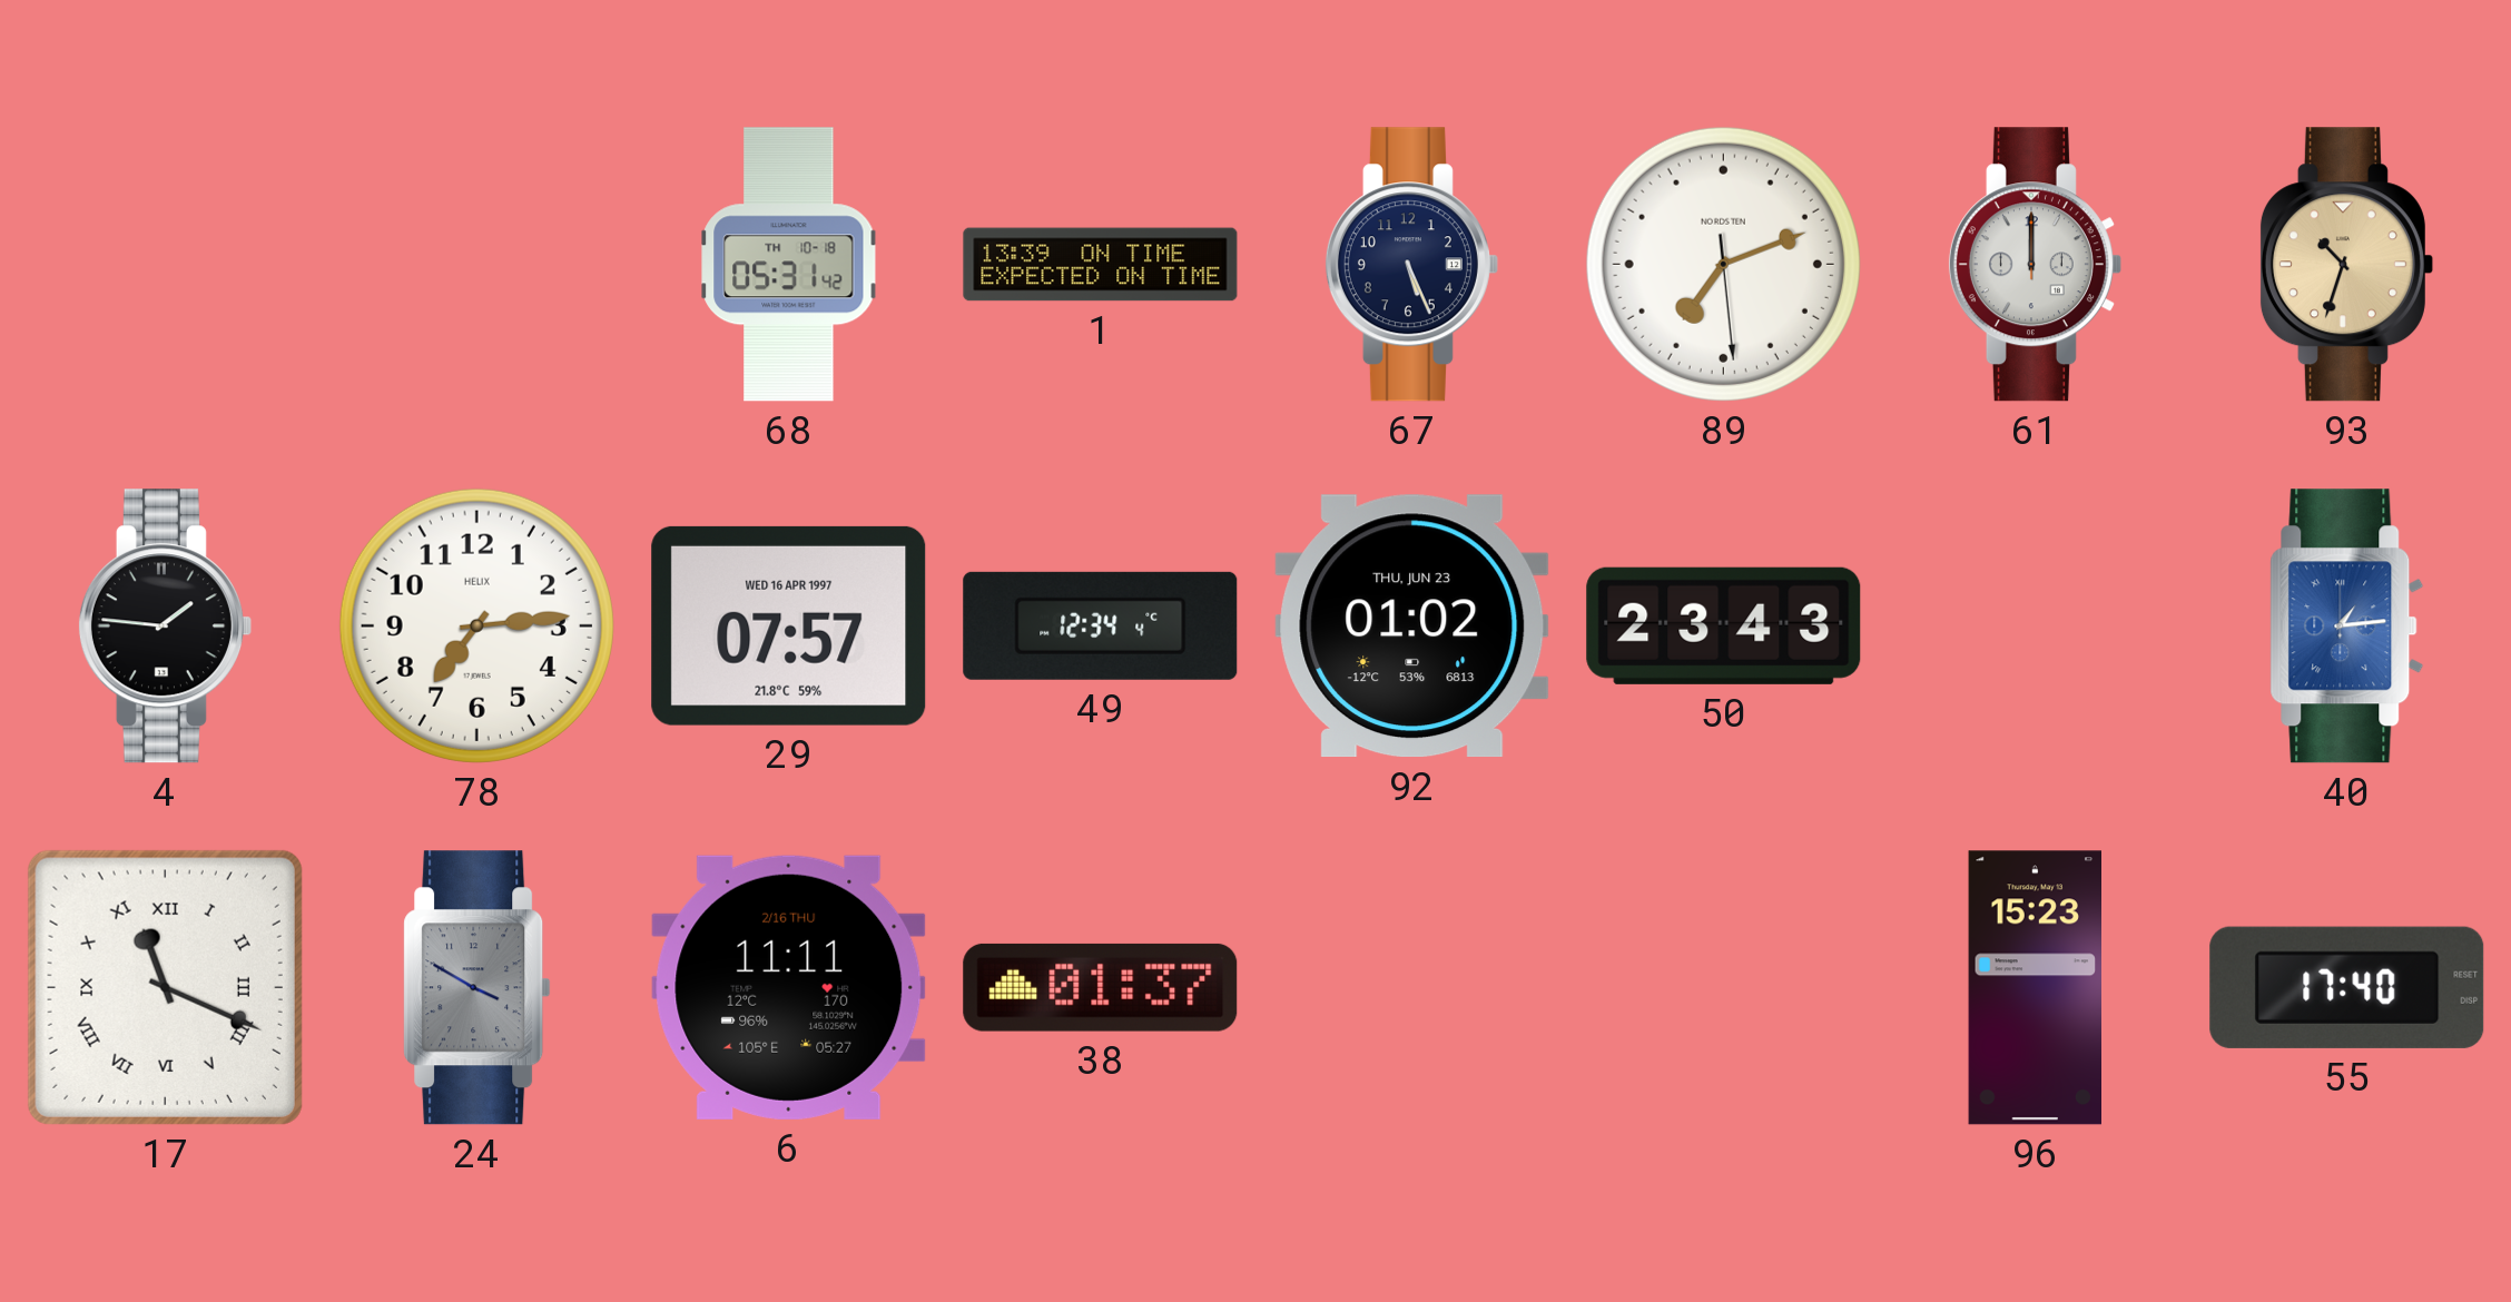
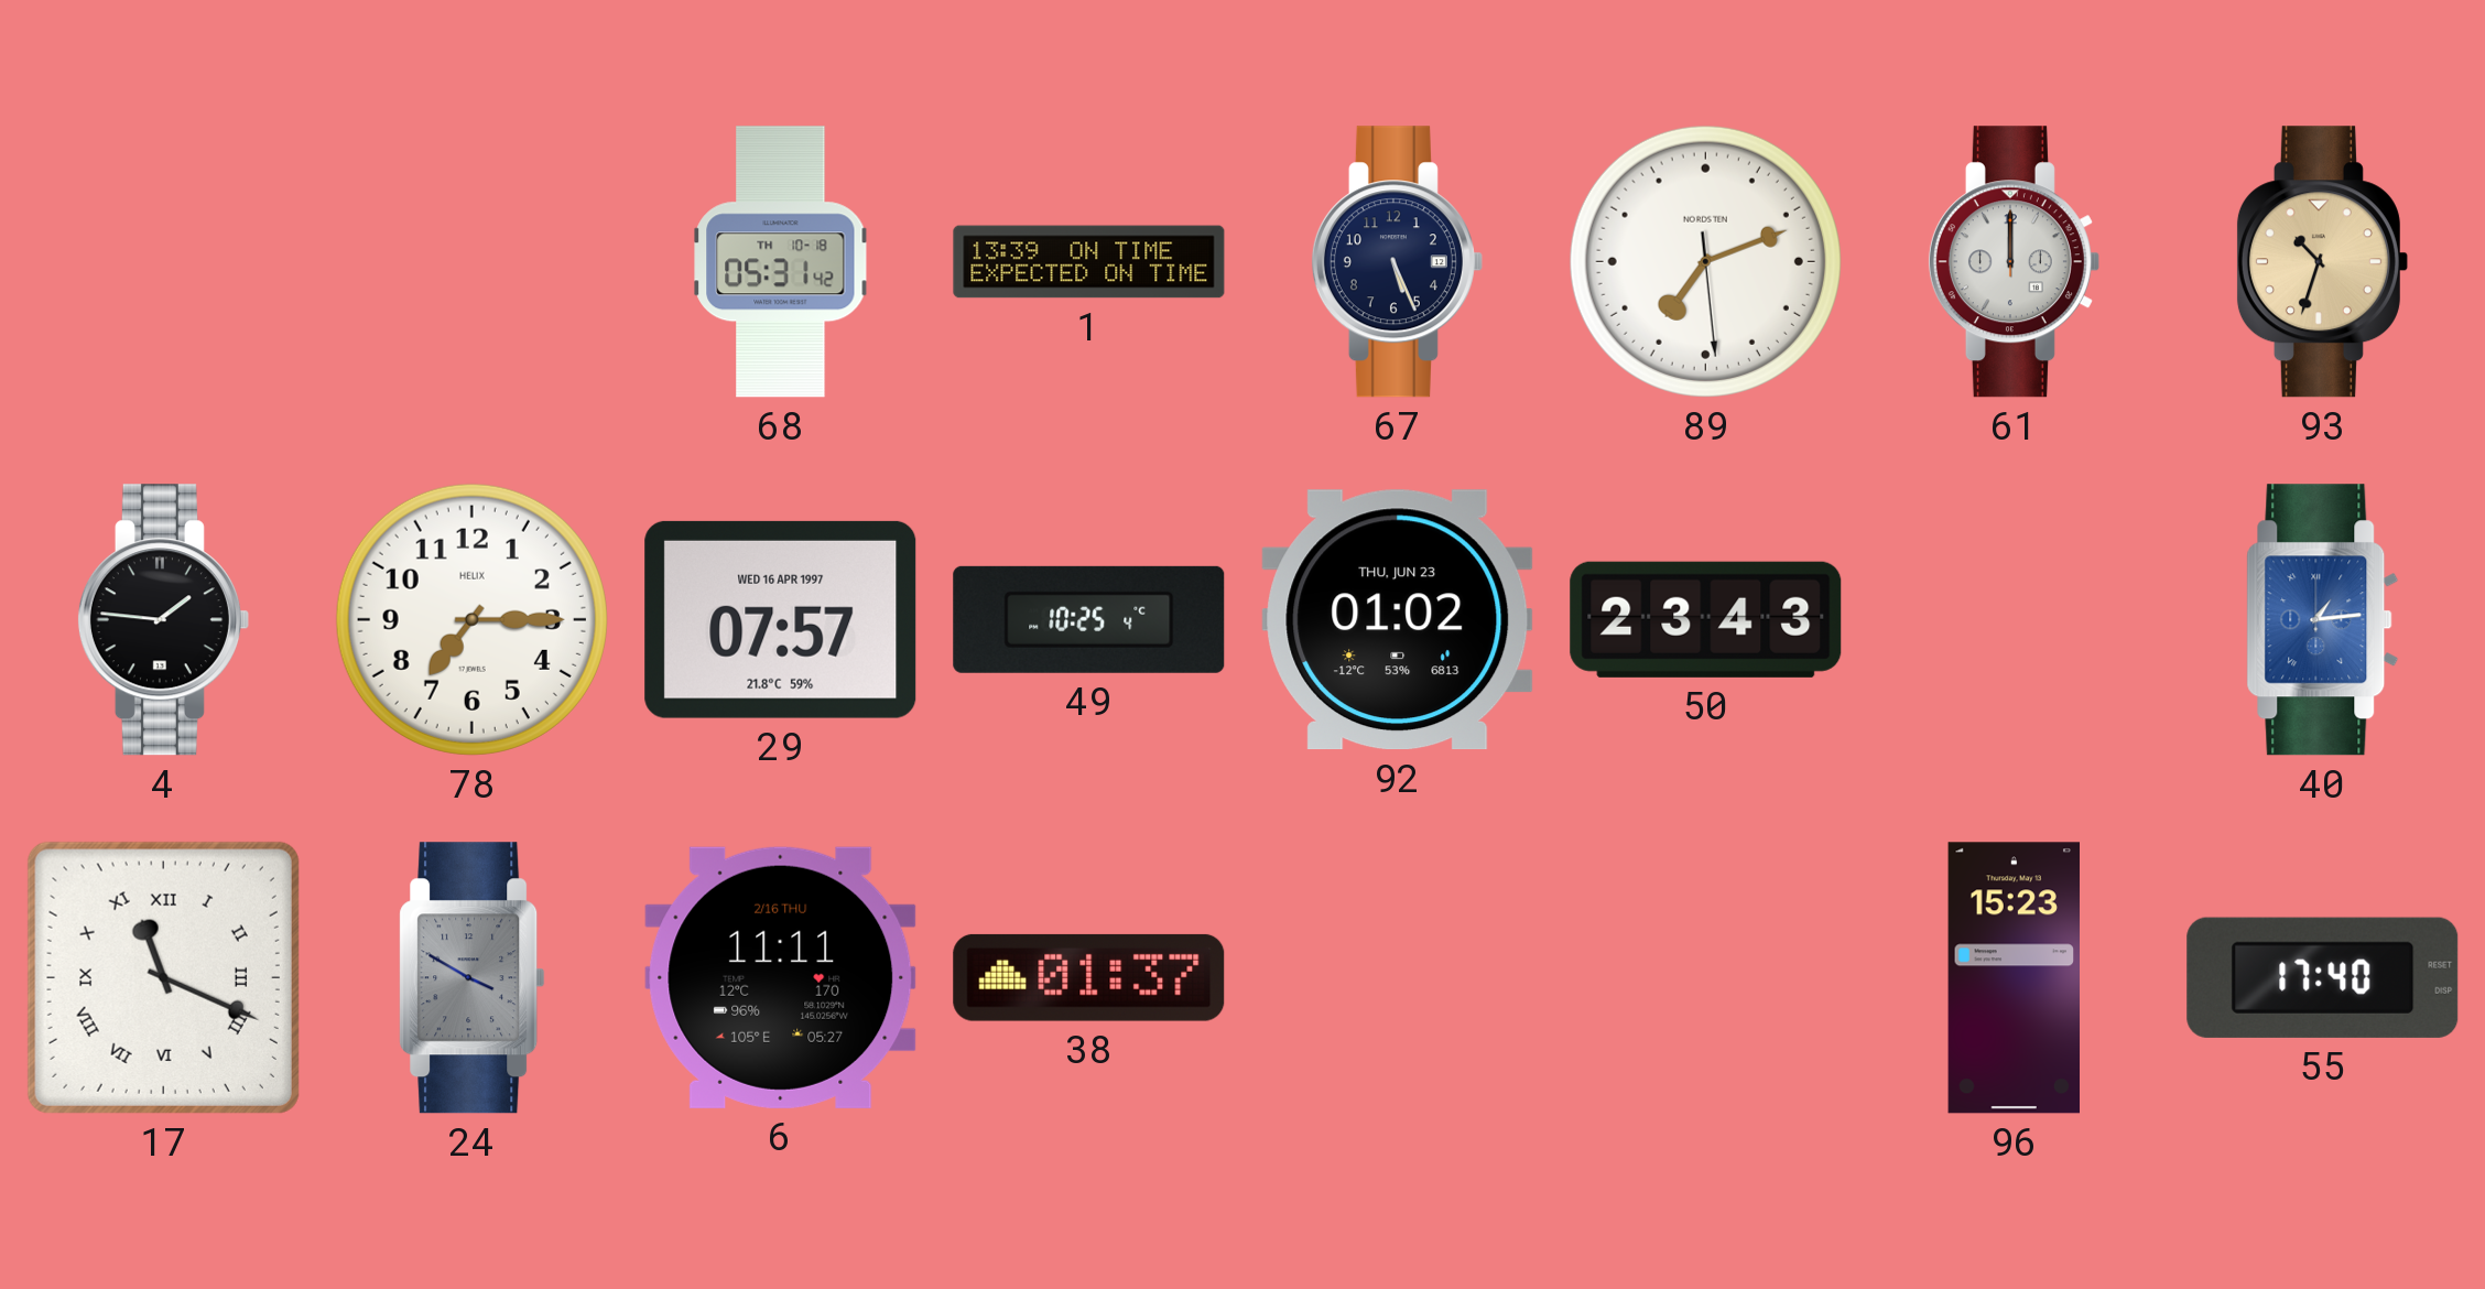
78: 7:14 -> 7:15 (471, 619)
49: 12:34 -> 10:25 (1089, 619)
